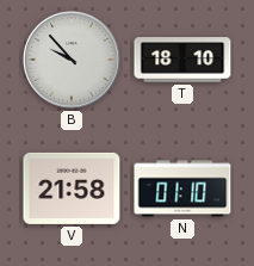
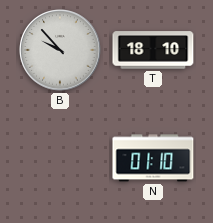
V: 21:58 -> none (72, 188)
